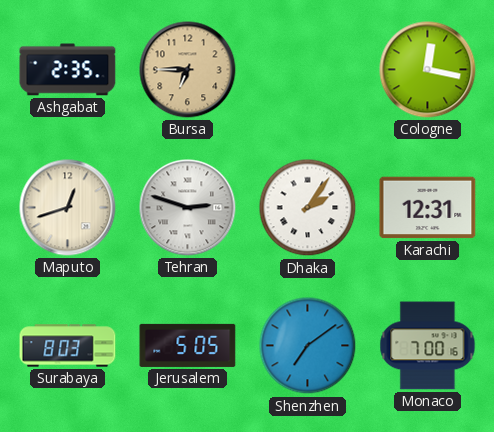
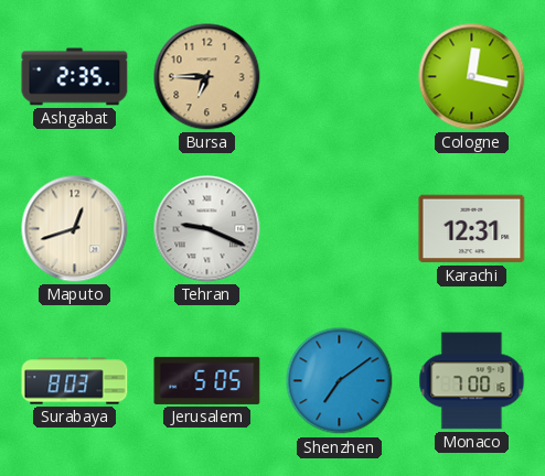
Tehran: 2:48 -> 9:19 (207, 229)
Dhaka: 2:06 -> none (308, 208)
